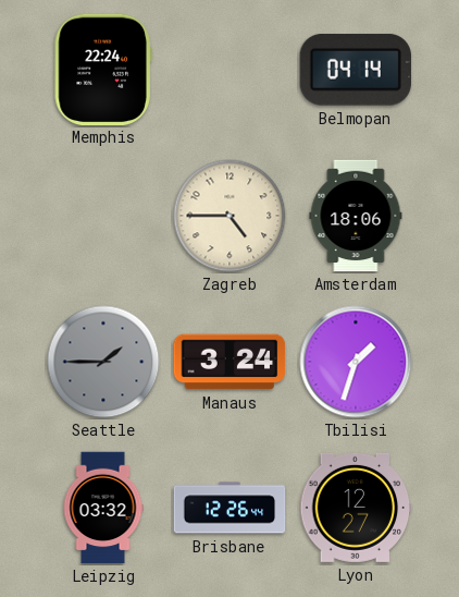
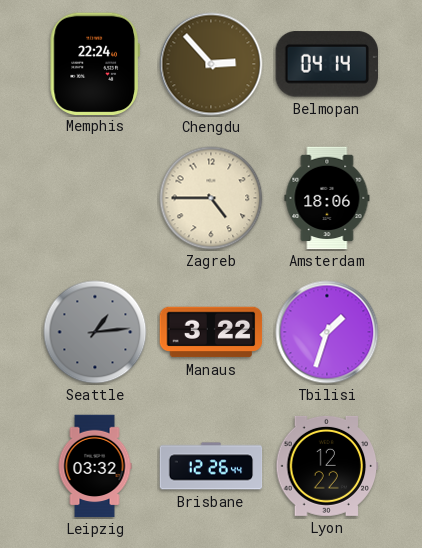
Chengdu: none -> 2:53 (211, 64)
Seattle: 1:45 -> 1:14 (95, 332)
Manaus: 3:24 -> 3:22 (211, 332)
Lyon: 12:27 -> 12:22 (327, 466)
